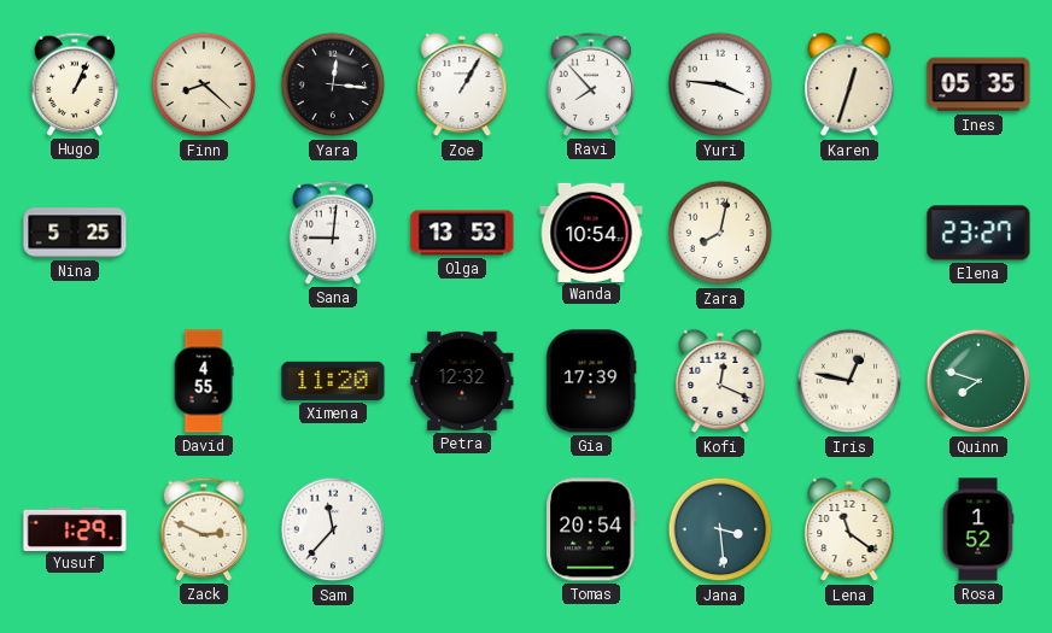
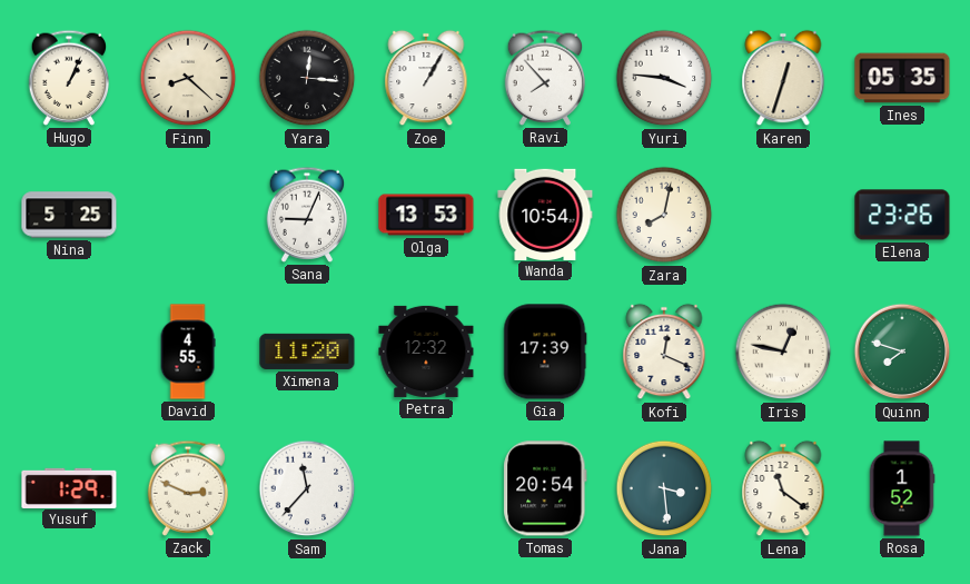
Sana: 9:01 -> 9:04 (307, 215)
Elena: 23:27 -> 23:26 (902, 215)
